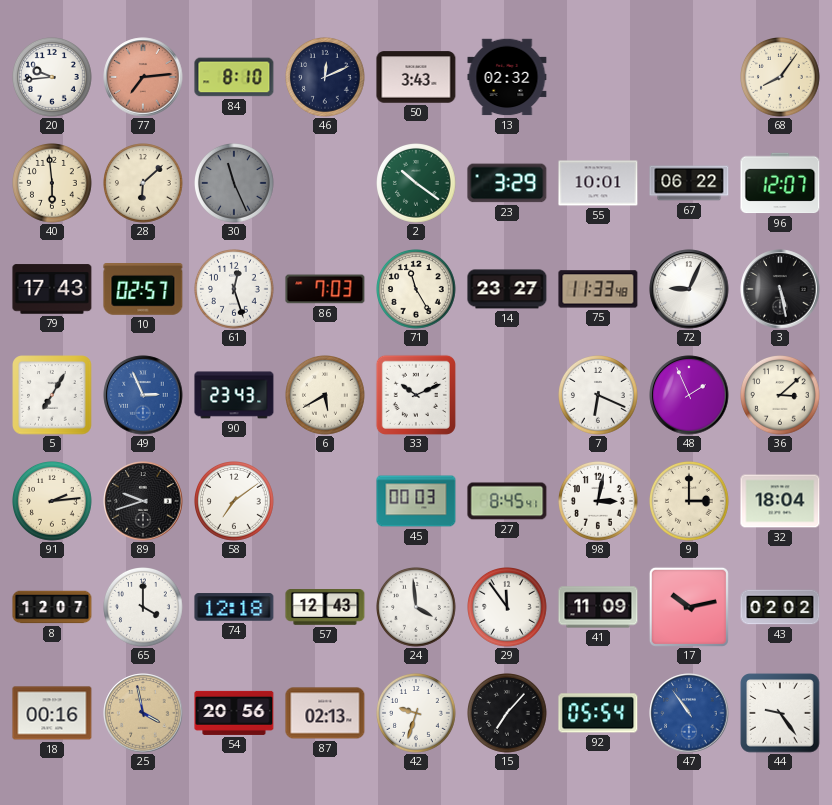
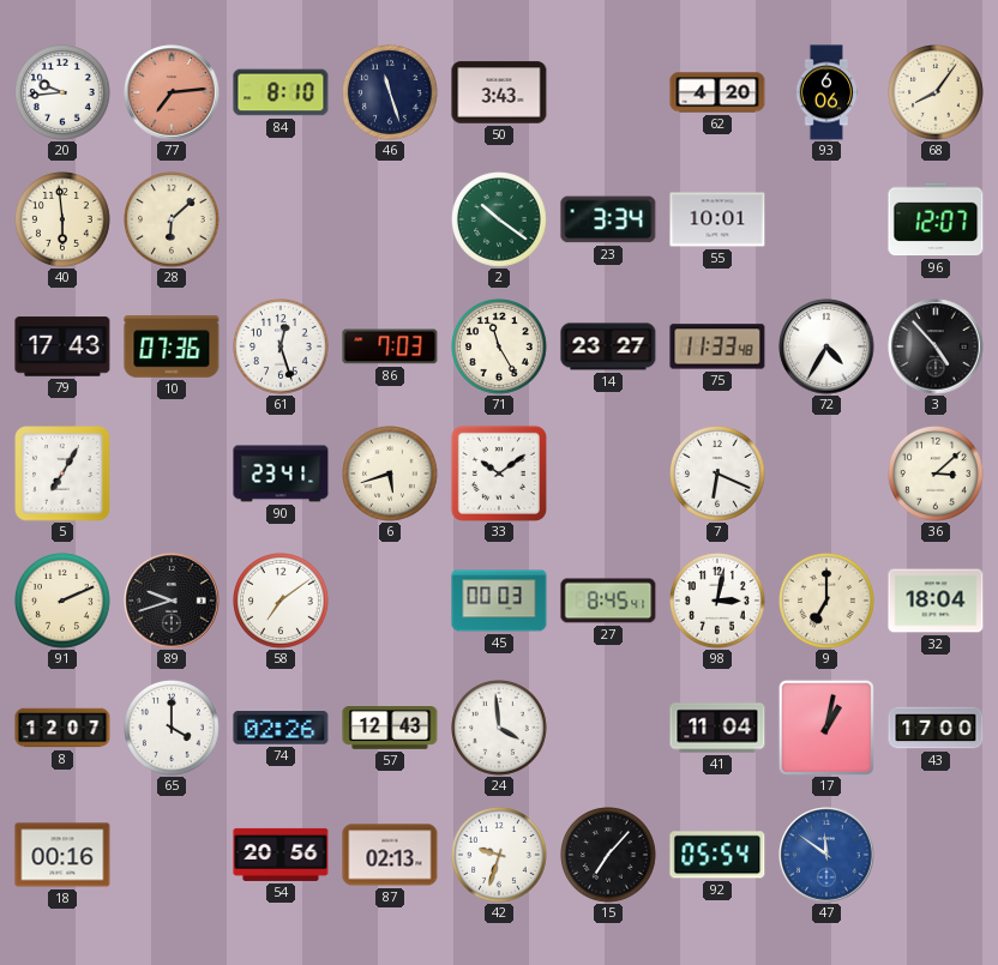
46: 12:11 -> 11:27 (391, 94)
13: 02:32 -> none (507, 77)
62: none -> 4:20 (717, 92)
93: none -> 6:06 (826, 92)
30: 11:26 -> none (235, 184)
23: 3:29 -> 3:34 (608, 219)
67: 06:22 -> none (689, 183)
10: 02:57 -> 07:36 (172, 348)
72: 9:04 -> 4:35 (826, 346)
3: 5:28 -> 4:53 (936, 346)
49: 2:56 -> none (143, 395)
90: 23:43 -> 23:41 (281, 474)
6: 5:40 -> 5:42 (391, 475)
33: 10:11 -> 10:09 (499, 474)
48: 1:56 -> none (689, 395)
91: 2:14 -> 2:11 (64, 602)
9: 3:00 -> 7:00 (828, 602)
74: 12:18 -> 02:26 (281, 728)
29: 11:54 -> none (508, 608)
41: 11:09 -> 11:04 (717, 728)
17: 10:13 -> 1:02 (826, 728)
43: 02:02 -> 17:00 (936, 728)
25: 3:58 -> none (143, 713)
47: 10:54 -> 11:51 (826, 855)
44: 9:24 -> none (780, 713)
